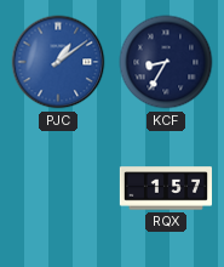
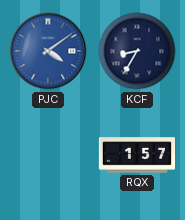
PJC: 1:09 -> 4:09 (48, 51)
